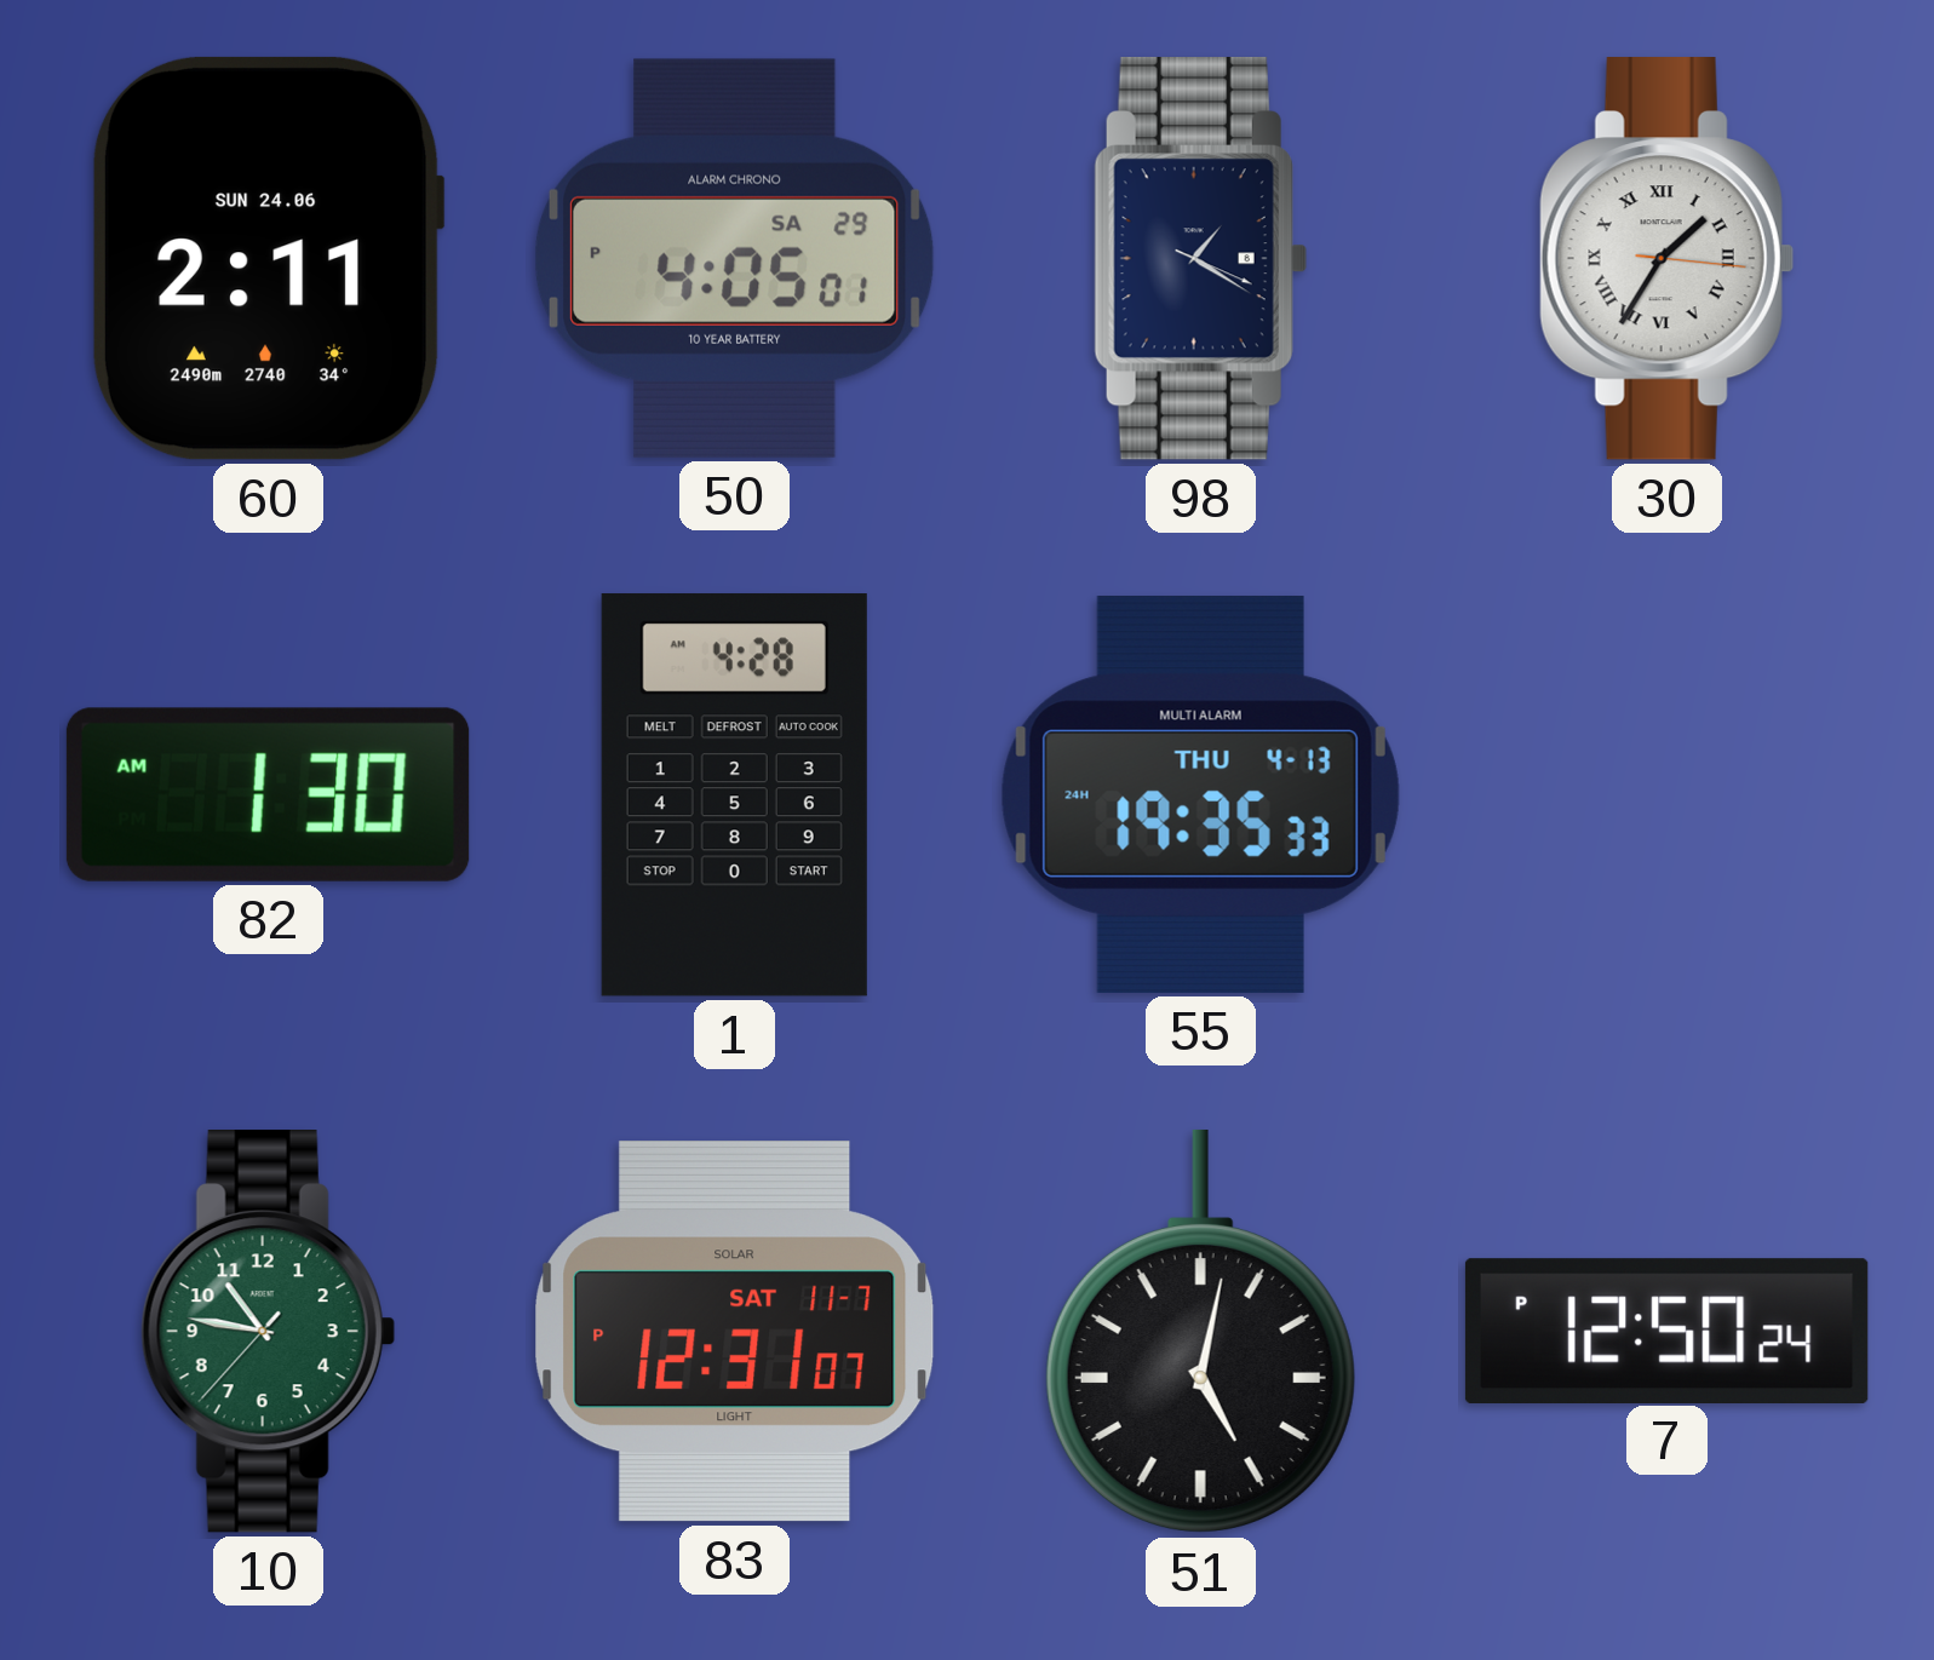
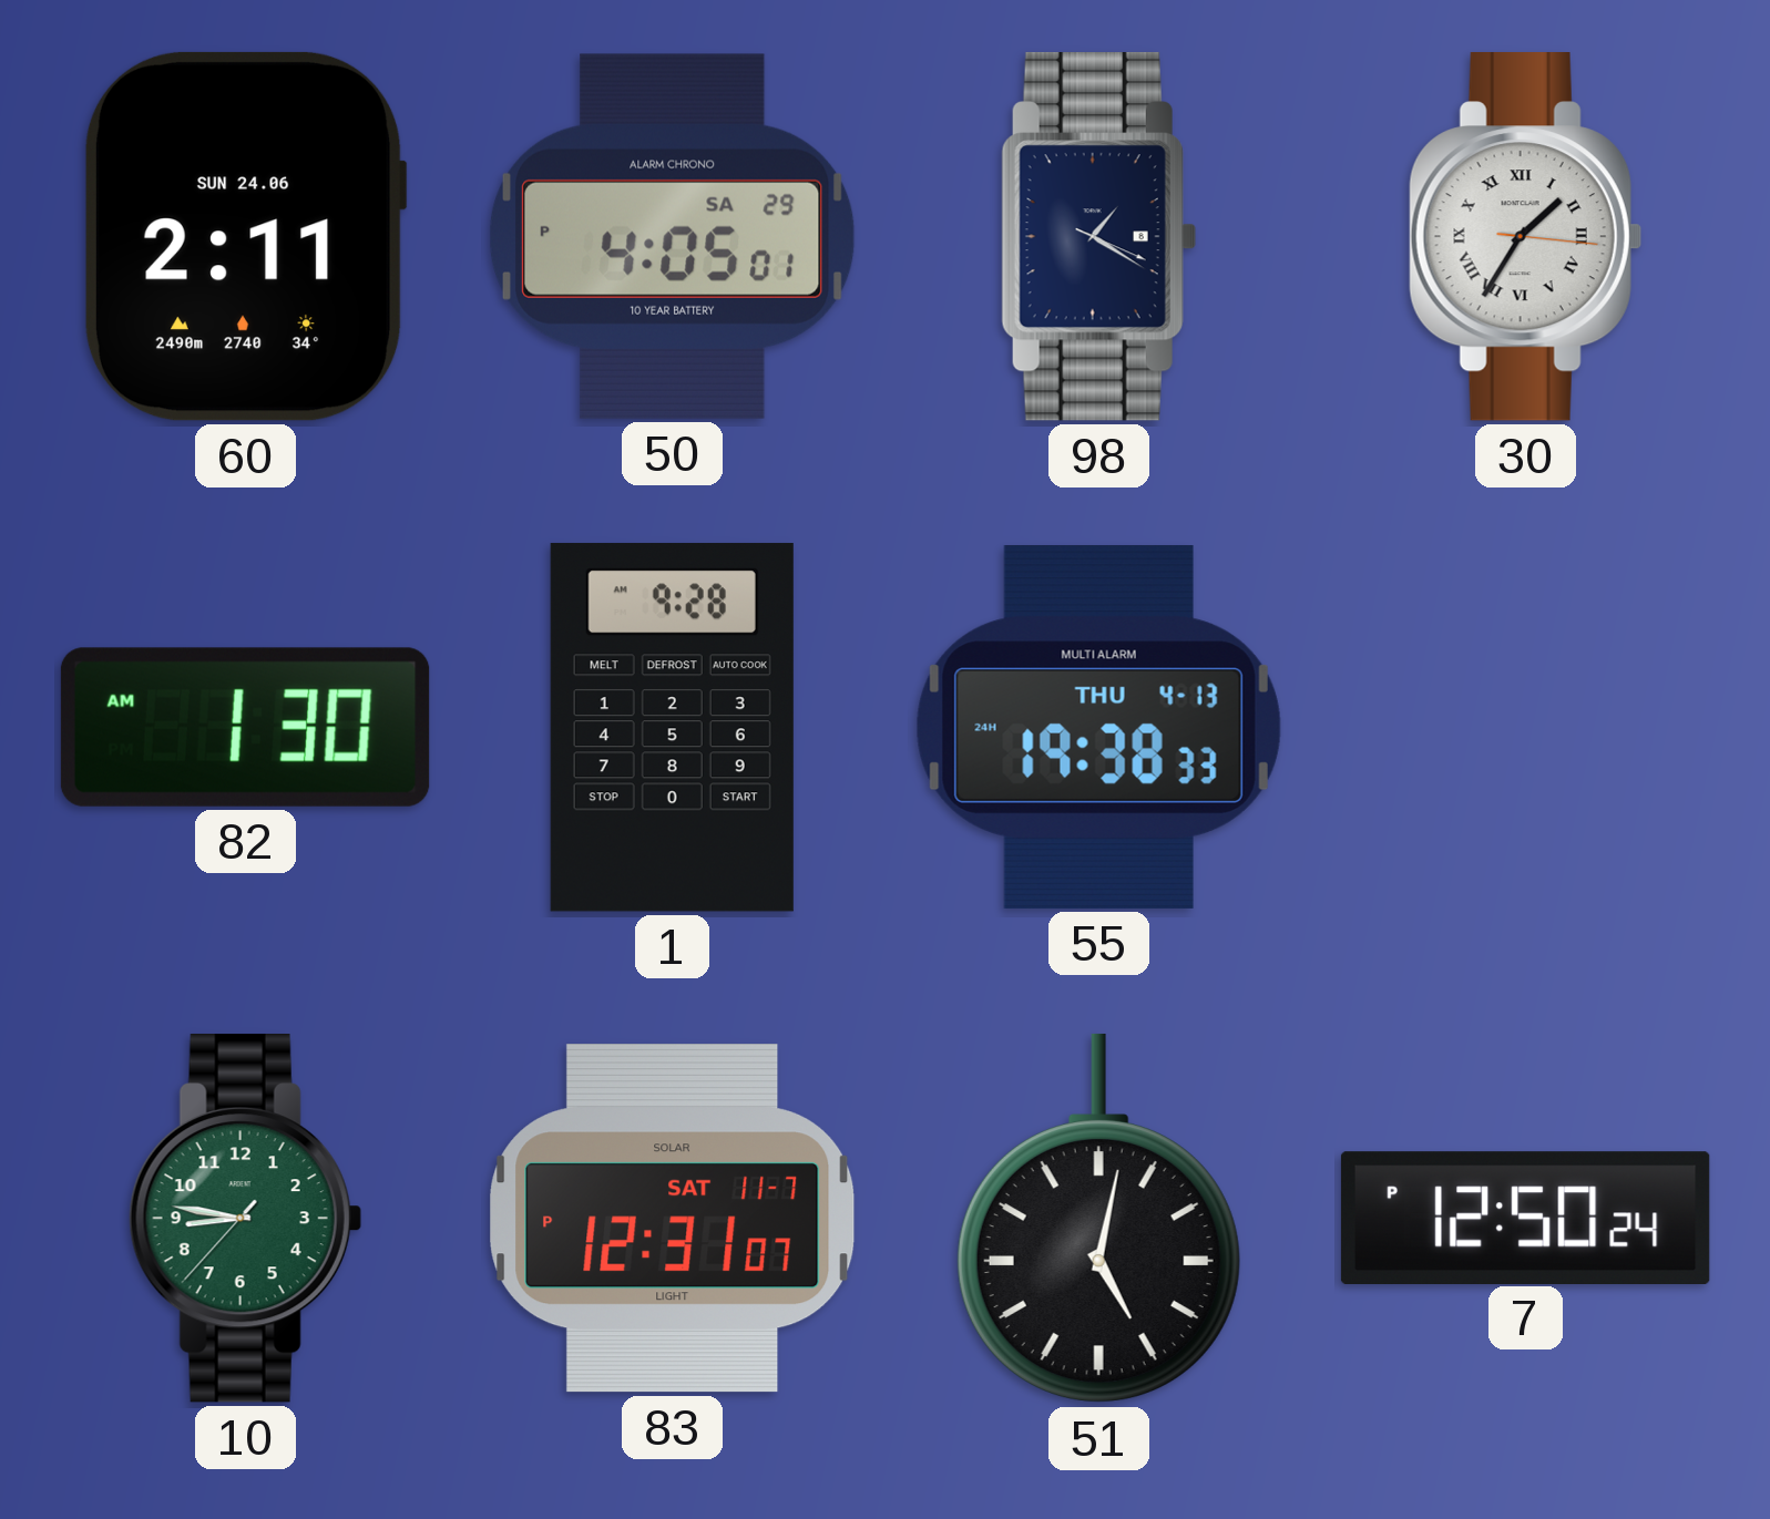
1: 4:28 -> 9:28 (672, 728)
55: 19:35 -> 19:38 (1098, 727)
10: 10:46 -> 8:46 (245, 1219)
